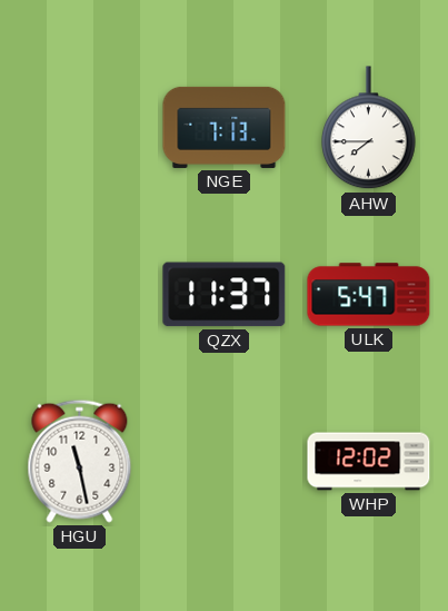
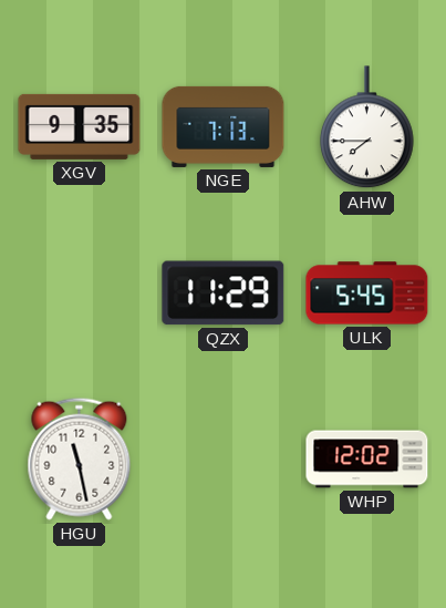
XGV: none -> 9:35 (80, 126)
QZX: 11:37 -> 11:29 (224, 293)
ULK: 5:47 -> 5:45 (367, 293)
